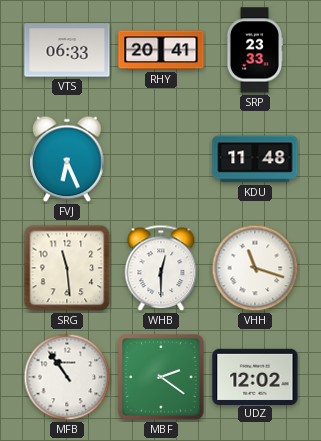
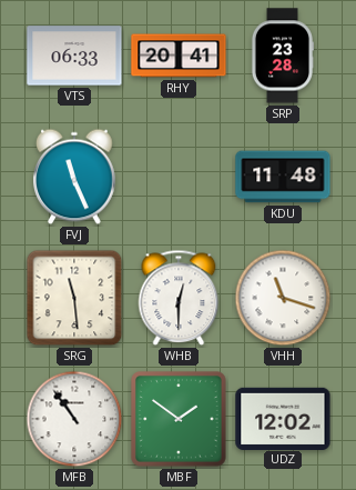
SRP: 23:33 -> 23:28 (282, 56)
FVJ: 6:26 -> 11:26 (75, 177)
MBF: 2:21 -> 1:51 (180, 420)
